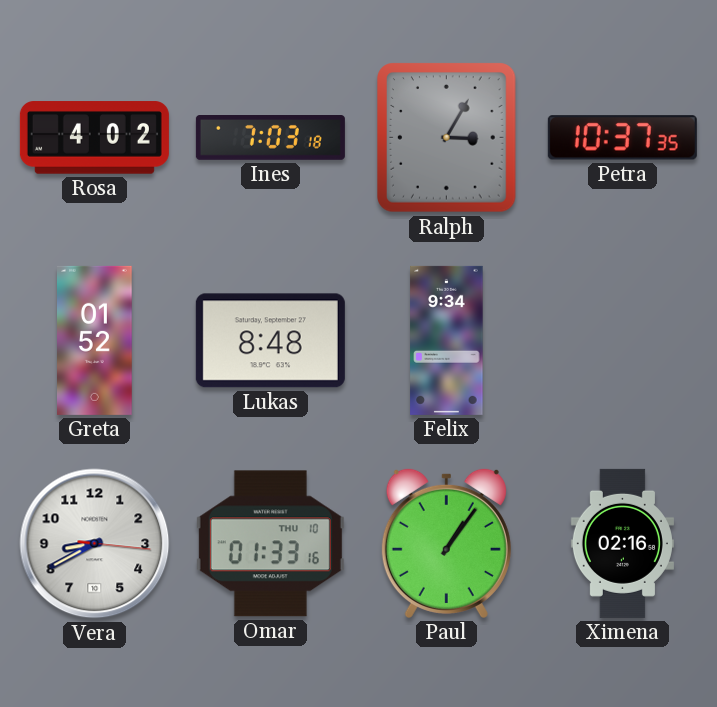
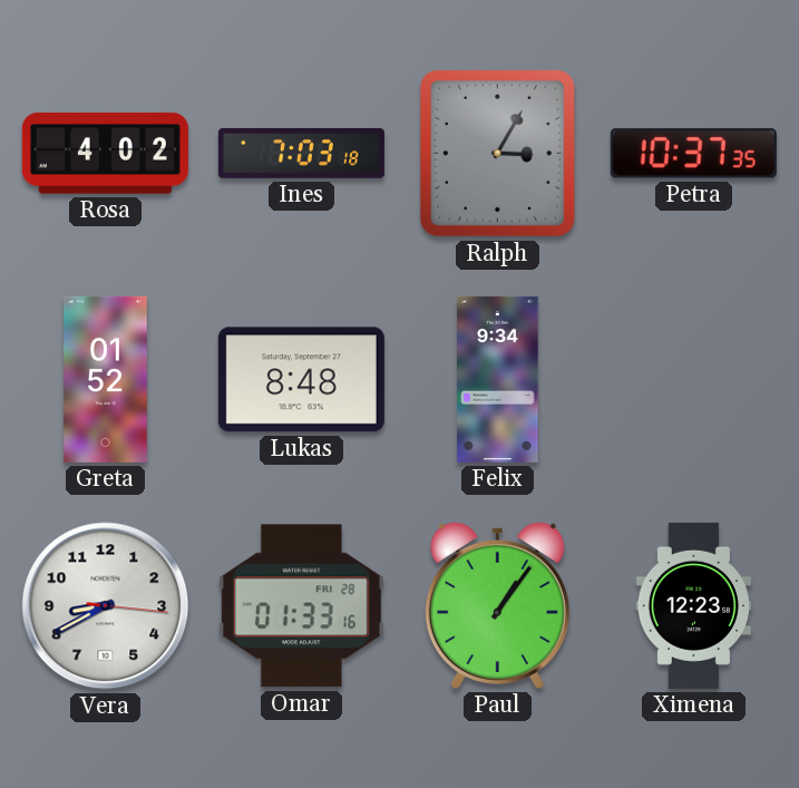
Omar date: THU 10 -> FRI 28 (301, 606)
Ximena: 02:16 -> 12:23 (693, 605)
